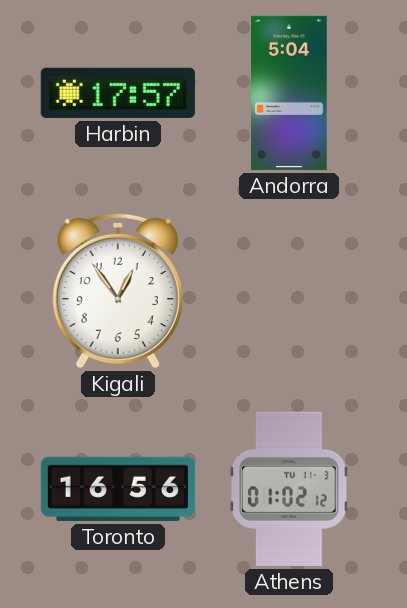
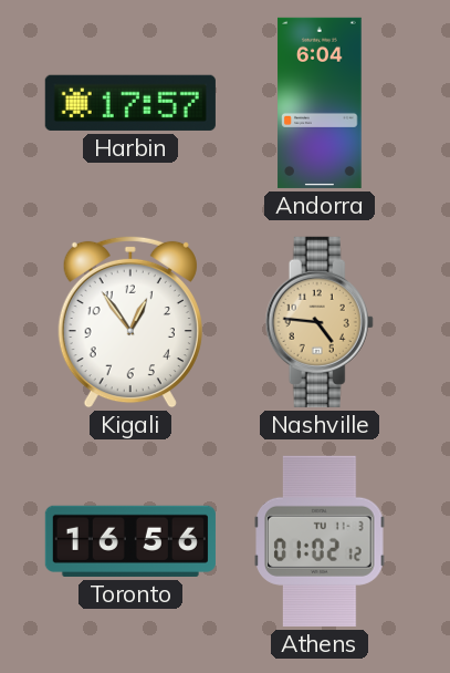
Andorra: 5:04 -> 6:04 (320, 103)
Nashville: none -> 4:46 (320, 322)
